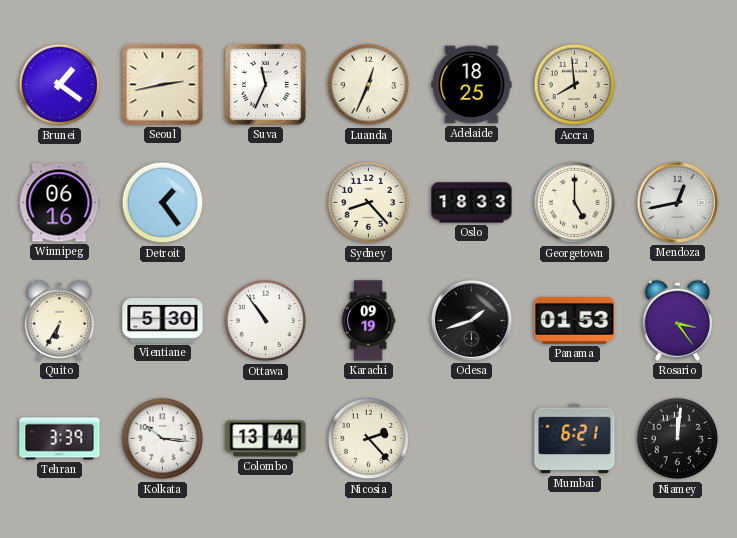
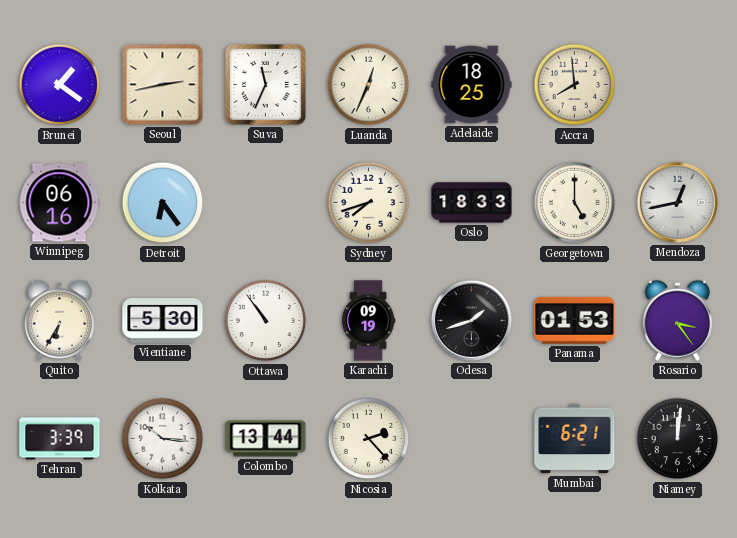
Detroit: 1:24 -> 6:24 (163, 203)
Sydney: 8:23 -> 7:42 (369, 203)
